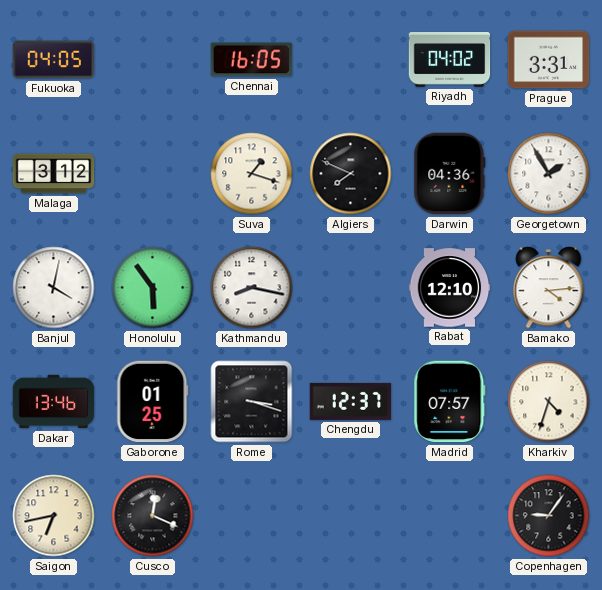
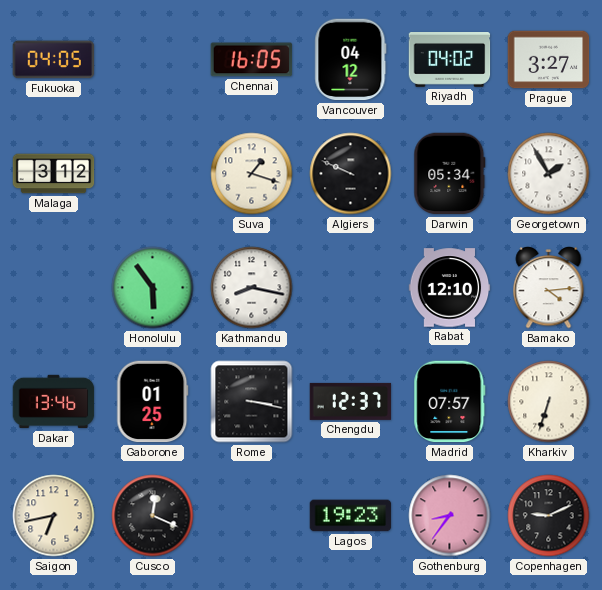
Vancouver: none -> 04:12 (351, 60)
Prague: 3:31 -> 3:27 (549, 60)
Algiers: 7:49 -> 9:49 (351, 174)
Darwin: 04:36 -> 05:34 (450, 174)
Banjul: 4:02 -> none (54, 288)
Rome: 3:18 -> 3:17 (252, 402)
Kharkiv: 4:33 -> 6:33 (549, 402)
Lagos: none -> 19:23 (351, 516)
Gothenburg: none -> 8:36 (450, 516)
Copenhagen: 9:06 -> 9:11 (549, 516)
